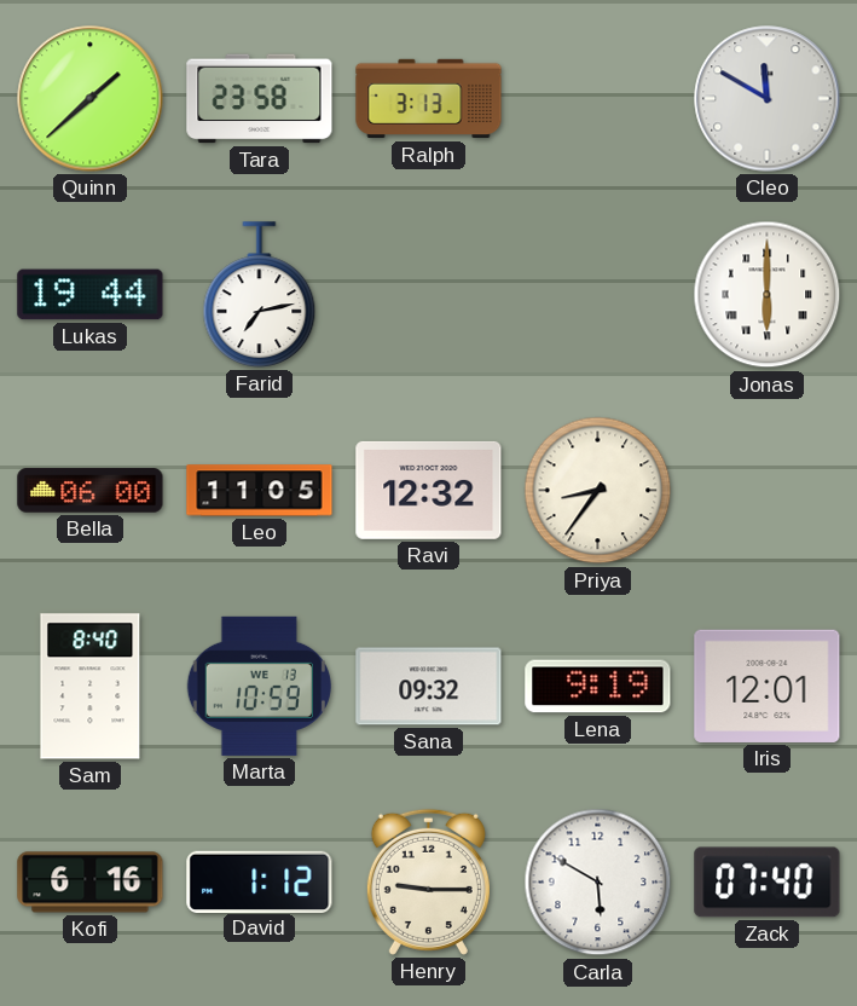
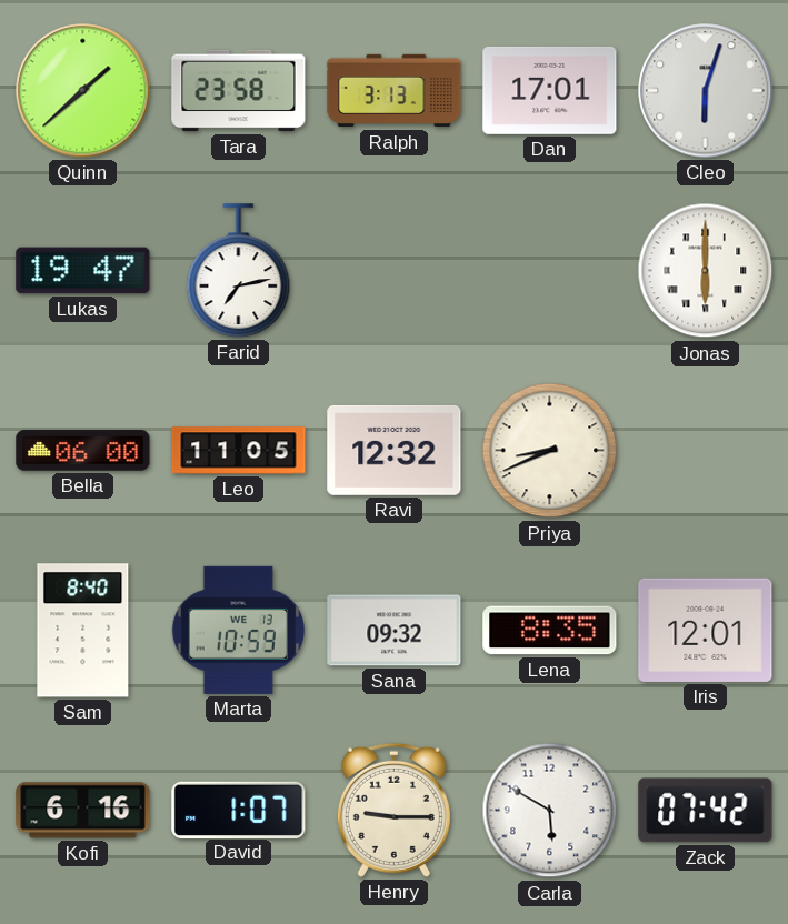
Dan: none -> 17:01 (550, 90)
Cleo: 11:50 -> 6:03 (706, 91)
Lukas: 19:44 -> 19:47 (83, 271)
Priya: 8:36 -> 8:41 (550, 451)
Lena: 9:19 -> 8:35 (550, 631)
David: 1:12 -> 1:07 (239, 810)
Zack: 07:40 -> 07:42 (706, 811)
